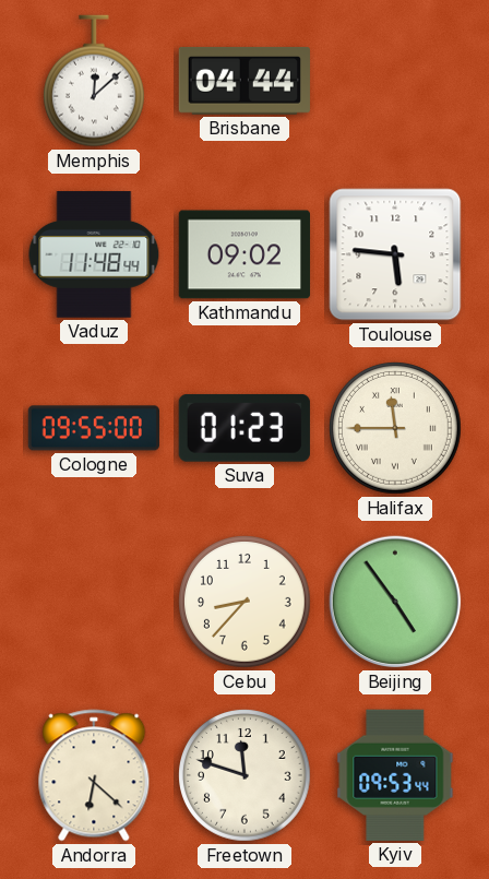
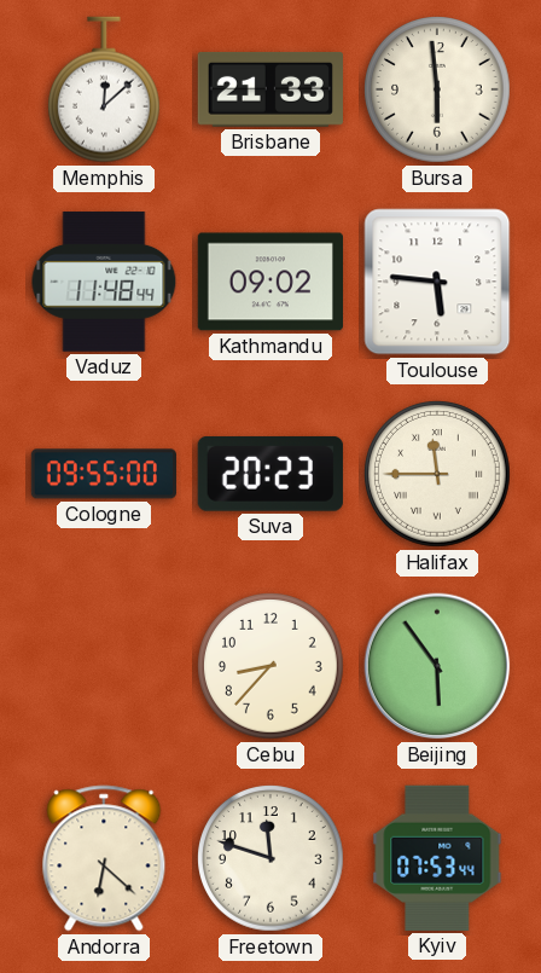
Brisbane: 04:44 -> 21:33 (270, 89)
Bursa: none -> 5:59 (438, 91)
Suva: 01:23 -> 20:23 (270, 474)
Beijing: 4:54 -> 5:54 (437, 666)
Kyiv: 09:53 -> 07:53 (437, 858)
